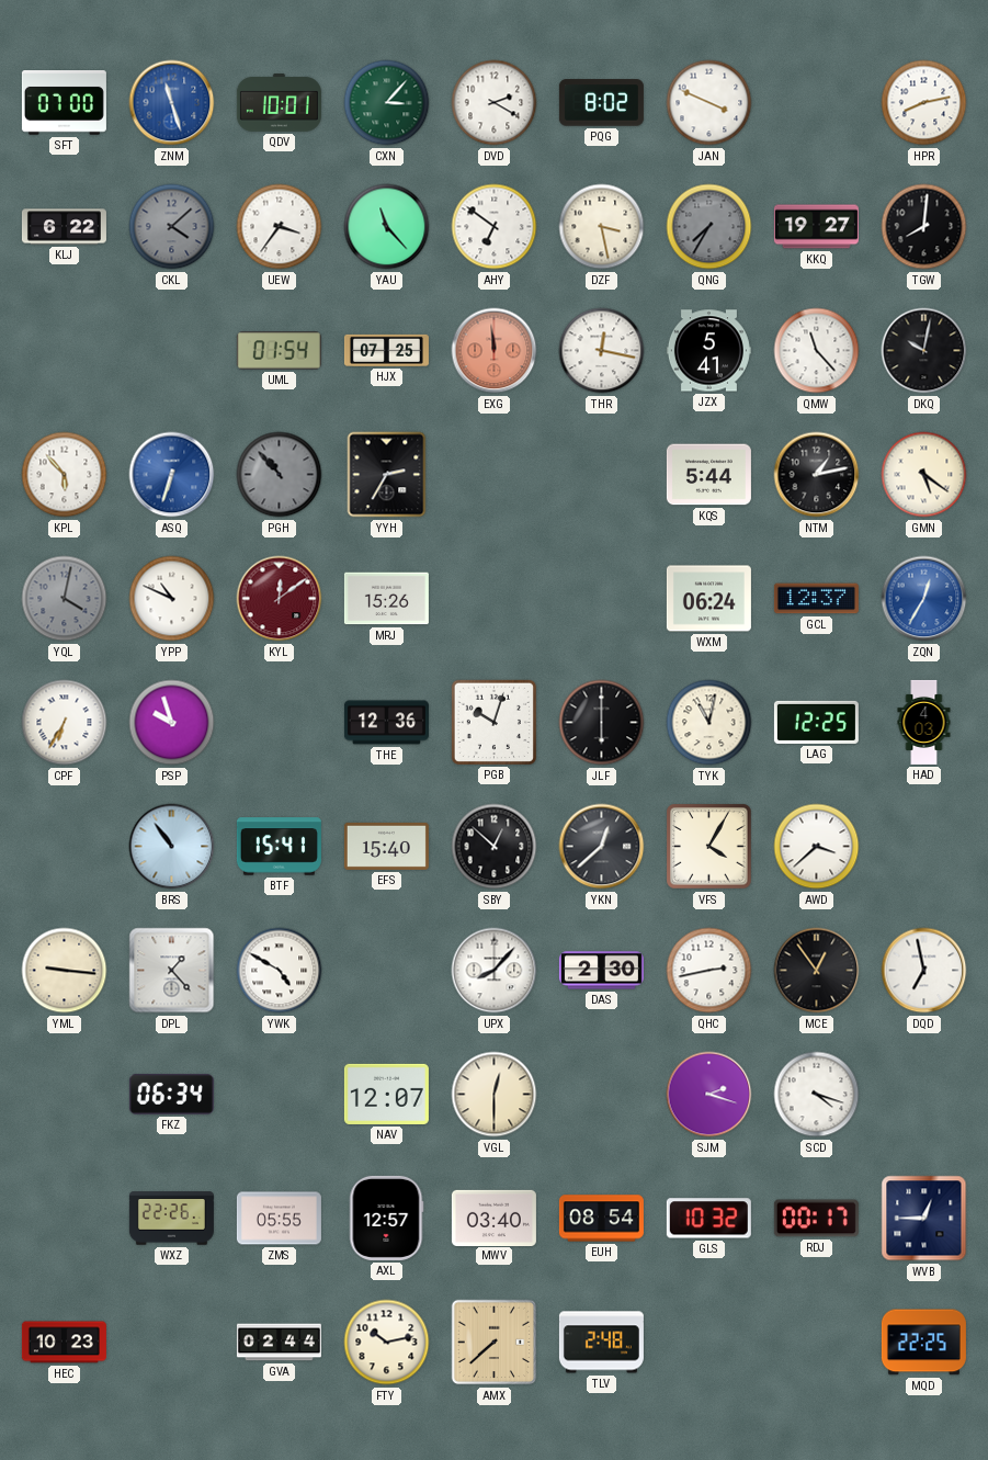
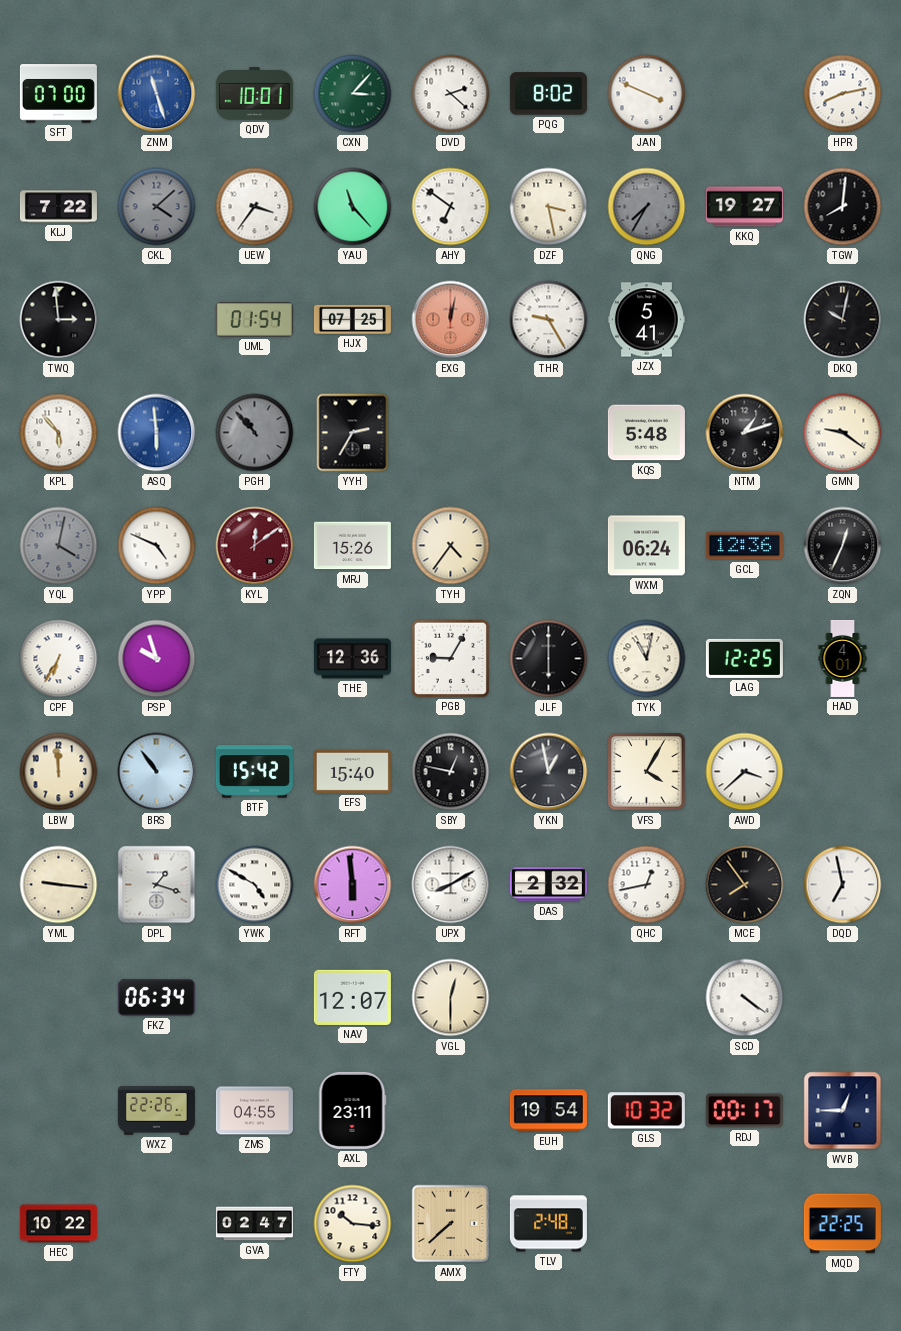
DVD: 2:20 -> 2:22 (451, 94)
KLJ: 6:22 -> 7:22 (58, 207)
TWQ: none -> 2:59 (59, 320)
EXG: 11:59 -> 12:02 (451, 320)
THR: 12:17 -> 9:25 (549, 320)
QMW: 11:23 -> none (817, 351)
ASQ: 6:33 -> 5:59 (157, 433)
KQS: 5:44 -> 5:48 (646, 433)
NTM: 1:13 -> 1:12 (745, 433)
GMN: 5:21 -> 9:21 (843, 433)
YPP: 10:49 -> 4:49 (157, 546)
TYH: none -> 4:36 (451, 546)
GCL: 12:37 -> 12:36 (744, 546)
ZQN: 12:35 -> 12:34 (843, 546)
ZQN dial: blue -> black (843, 546)
PGB: 10:03 -> 9:05 (450, 658)
HAD: 4:03 -> 4:01 (843, 658)
LBW: none -> 11:59 (59, 772)
BTF: 15:41 -> 15:42 (254, 772)
SBY: 12:52 -> 12:47 (451, 772)
YKN: 12:38 -> 12:58 (549, 772)
DPL: 1:23 -> 1:18 (157, 885)
RFT: none -> 5:59 (353, 885)
UPX: 8:07 -> 8:10 (451, 885)
DAS: 2:30 -> 2:32 (548, 885)
QHC: 2:43 -> 12:43 (647, 885)
MCE: 12:54 -> 7:54 (745, 885)
SJM: 2:18 -> none (709, 1095)
SCD: 4:18 -> 4:21 (745, 998)
ZMS: 05:55 -> 04:55 (254, 1111)
AXL: 12:57 -> 23:11 (352, 1110)
MWV: 03:40 -> none (493, 1218)
EUH: 08:54 -> 19:54 (548, 1111)
HEC: 10:23 -> 10:22 (58, 1224)
GVA: 02:44 -> 02:47 (254, 1224)
FTY: 10:13 -> 10:16 (353, 1224)
